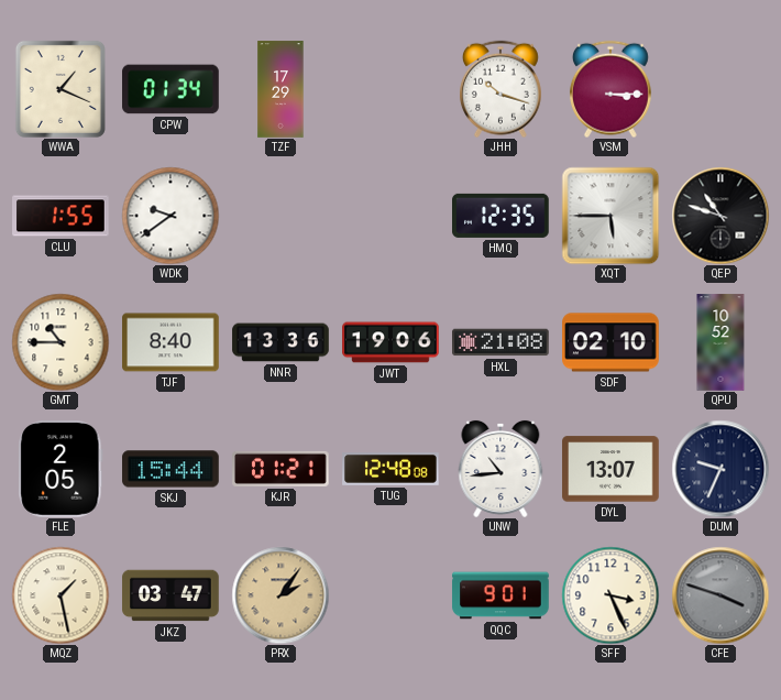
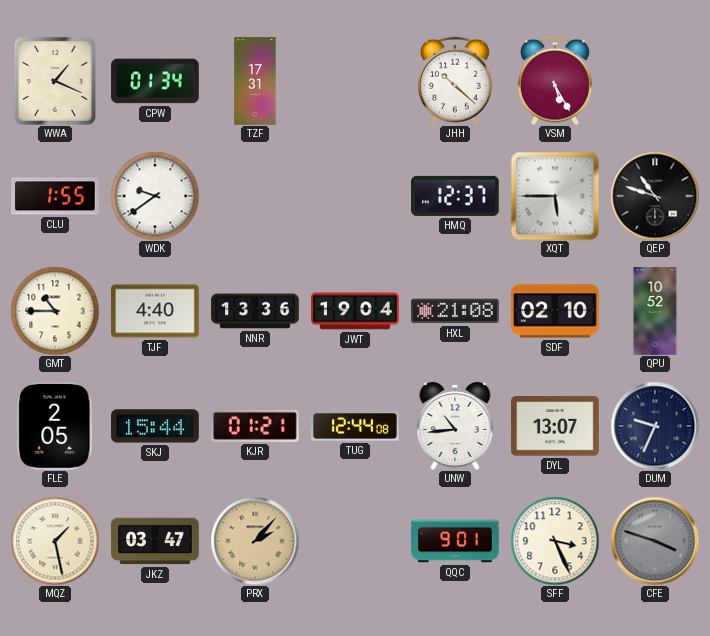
TZF: 17:29 -> 17:31 (255, 81)
JHH: 10:18 -> 10:22 (455, 81)
VSM: 3:15 -> 5:25 (555, 81)
HMQ: 12:35 -> 12:37 (455, 196)
TJF: 8:40 -> 4:40 (155, 311)
JWT: 19:06 -> 19:04 (355, 311)
TUG: 12:48 -> 12:44 (355, 427)
PRX: 2:06 -> 2:07 (255, 541)
